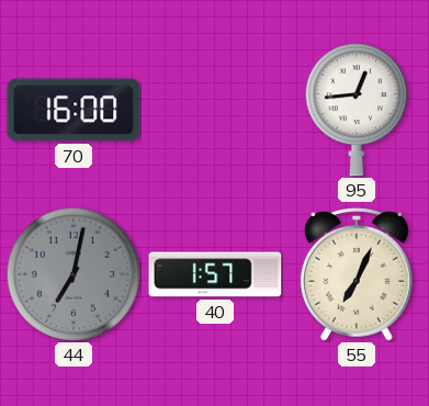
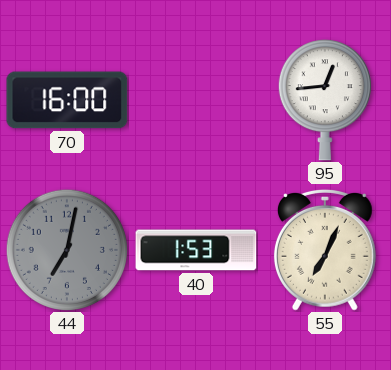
40: 1:57 -> 1:53 (196, 250)
